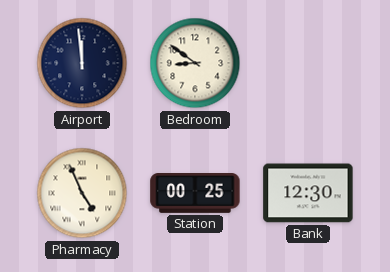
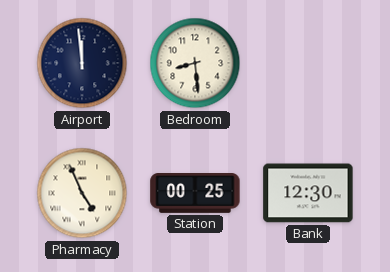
Bedroom: 8:51 -> 8:29 (195, 63)
